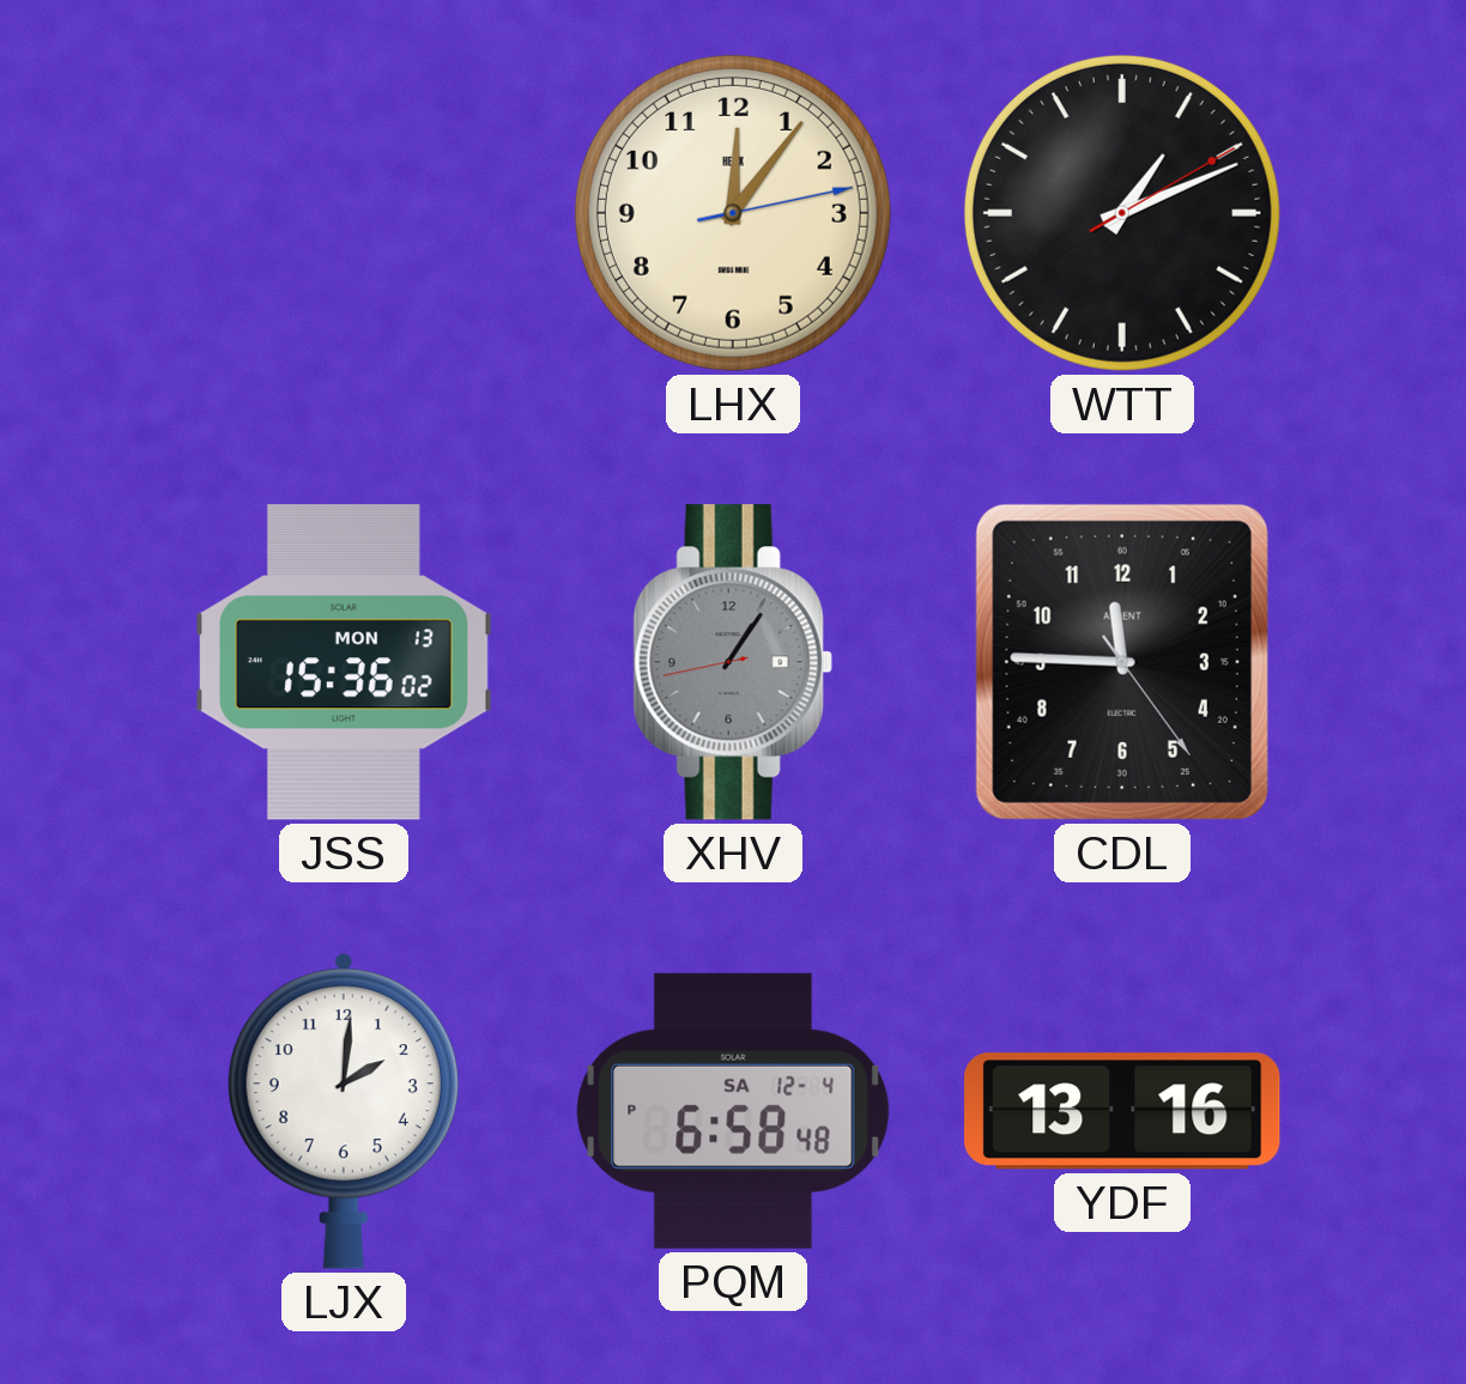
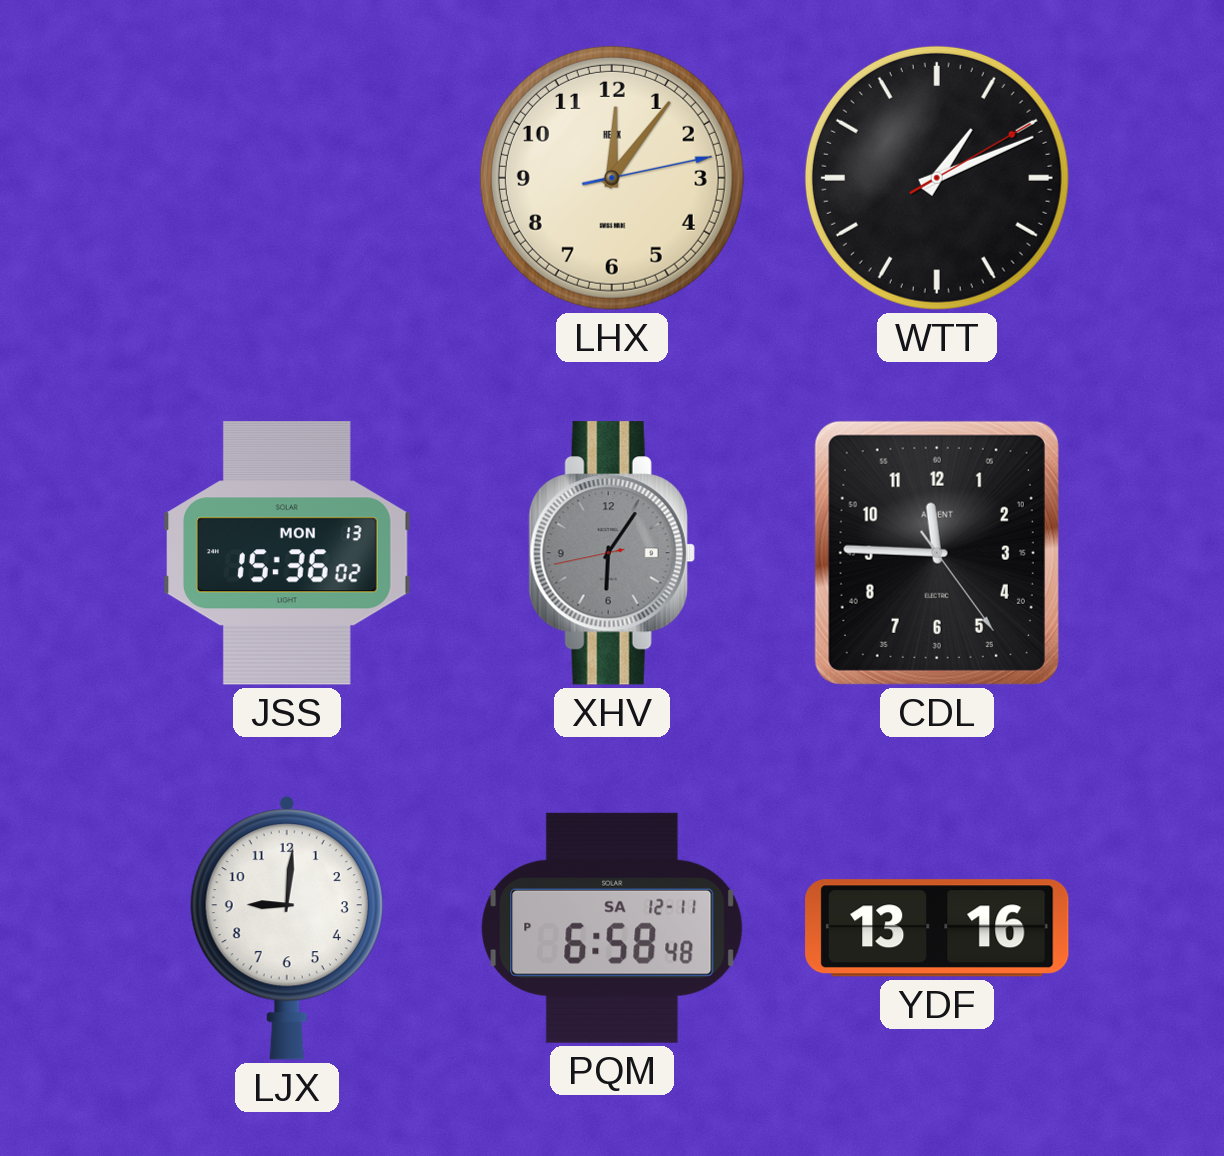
XHV: 1:05 -> 6:05 (612, 553)
LJX: 2:01 -> 9:01 (287, 928)
PQM date: SA 12-4 -> SA 12-11 (612, 928)
